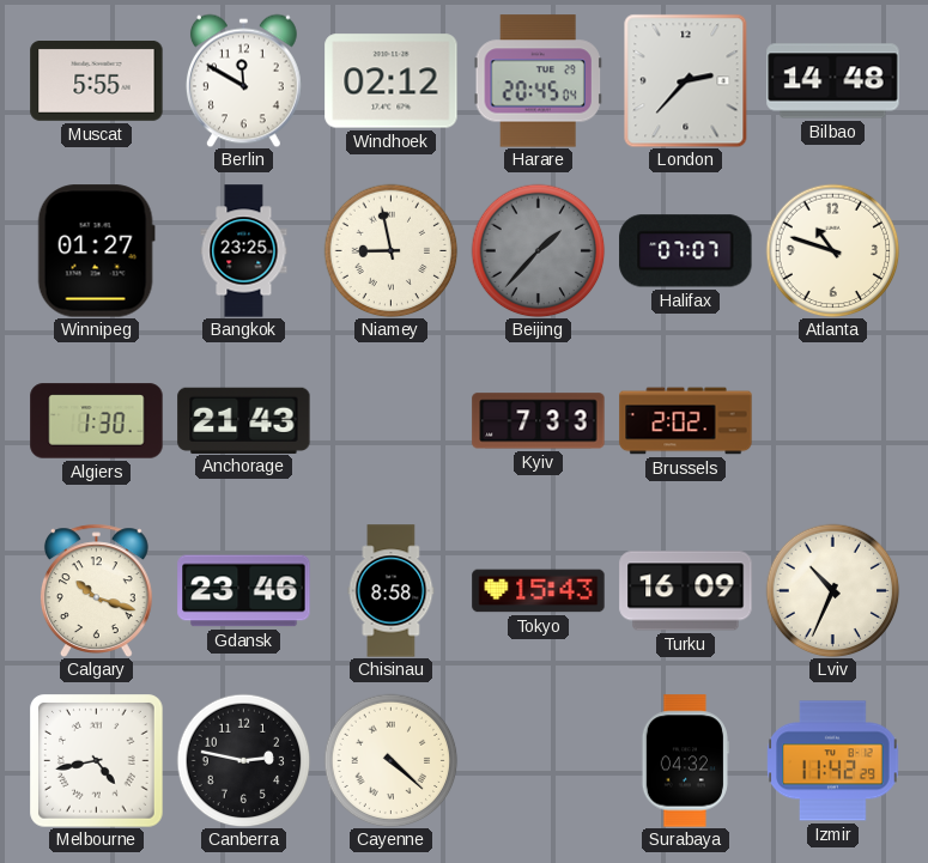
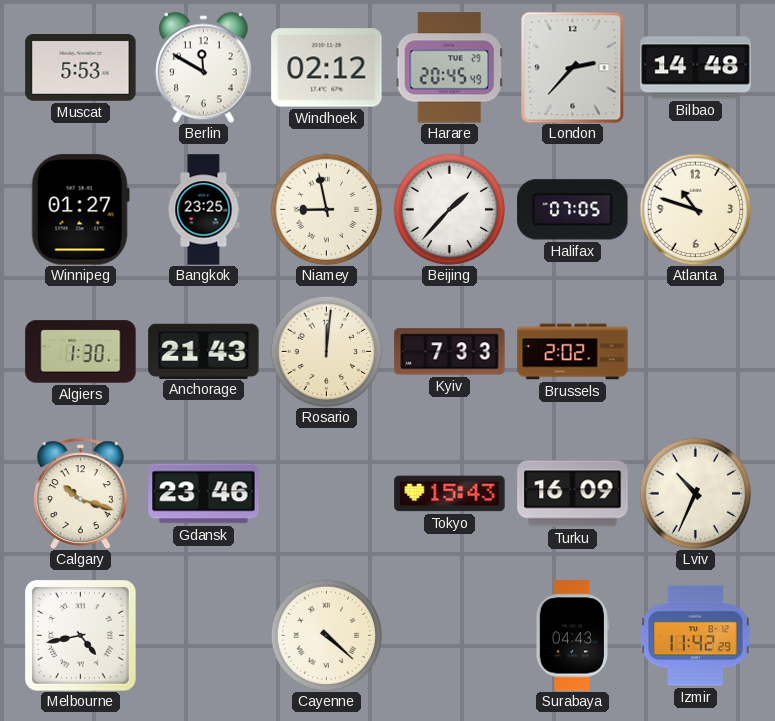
Muscat: 5:55 -> 5:53 (81, 68)
Harare: 20:45:04 -> 20:45:49 (449, 68)
Beijing dial: grey -> white (449, 209)
Halifax: 07:07 -> 07:05 (573, 210)
Rosario: none -> 12:01 (326, 351)
Chisinau: 8:58 -> none (392, 591)
Canberra: 2:47 -> none (243, 760)
Surabaya: 04:32 -> 04:43 (572, 636)
